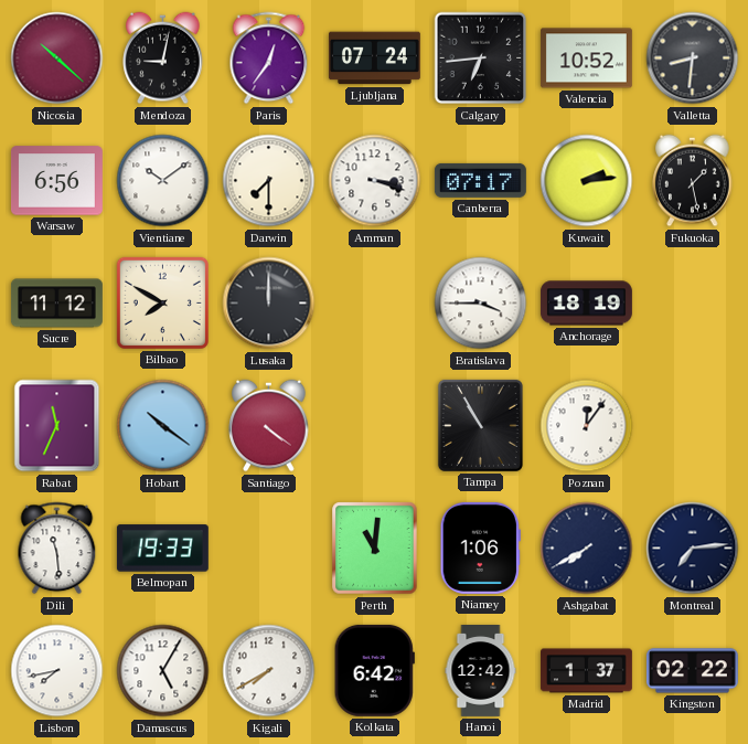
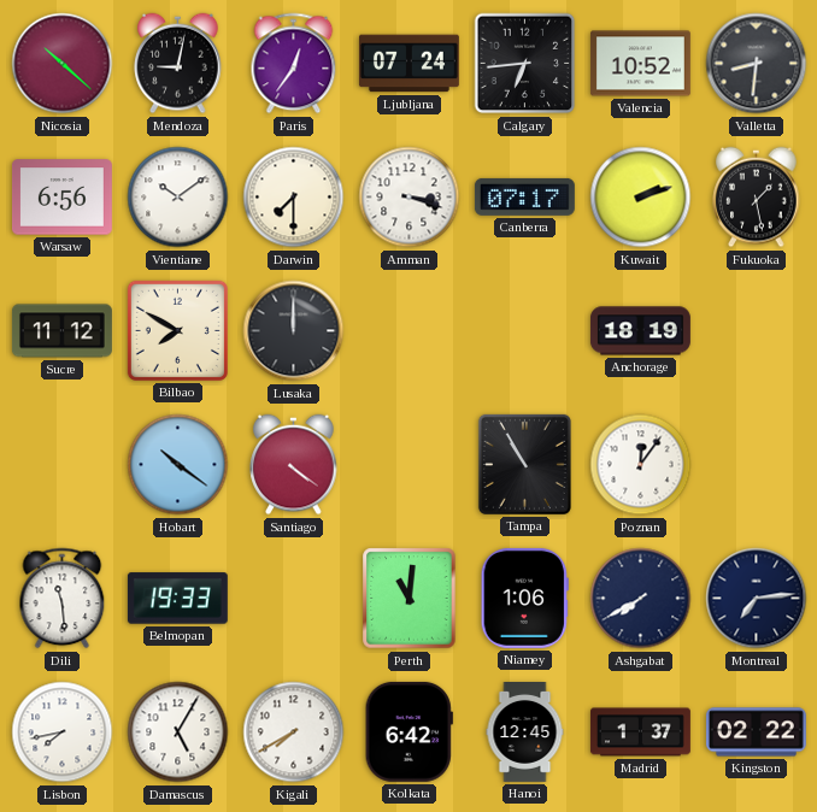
Kuwait: 2:14 -> 2:12 (641, 198)
Bratislava: 3:45 -> none (481, 304)
Rabat: 11:34 -> none (57, 426)
Hanoi: 12:42 -> 12:45 (525, 732)
